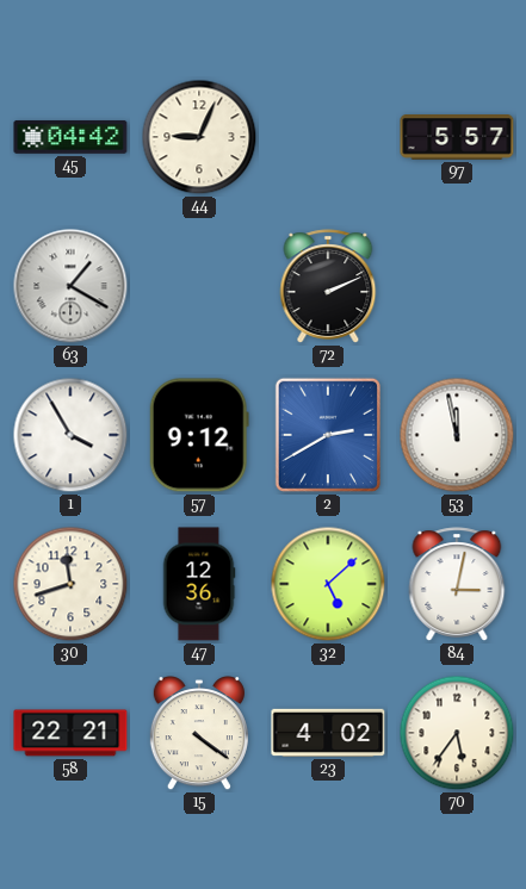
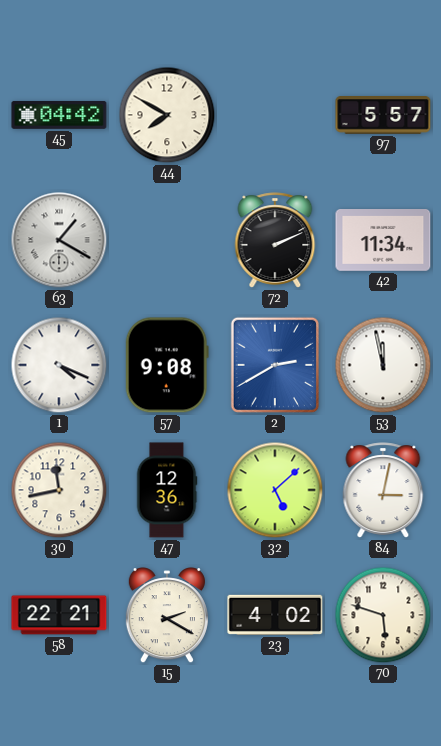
44: 9:04 -> 7:50 (167, 115)
42: none -> 11:34 (383, 241)
1: 3:55 -> 4:19 (59, 365)
57: 9:12 -> 9:08 (167, 365)
30: 11:42 -> 11:43 (59, 490)
15: 4:21 -> 2:20 (167, 616)
70: 5:36 -> 5:48 (383, 615)
